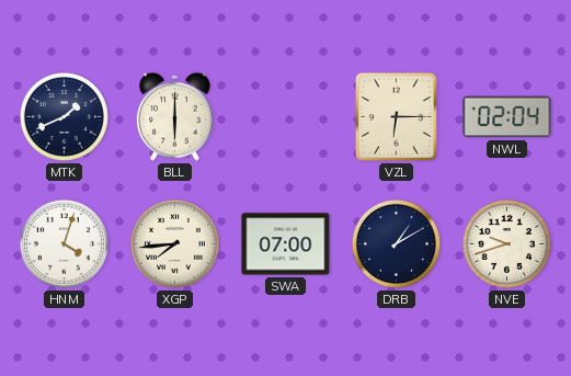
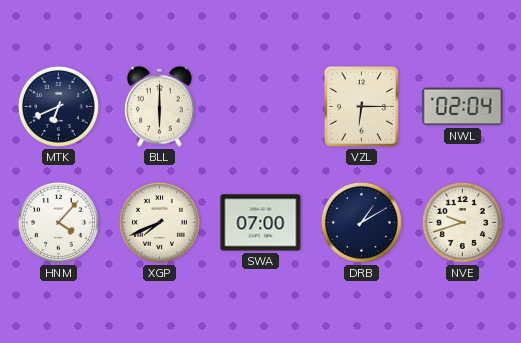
MTK: 1:41 -> 6:41 (58, 106)
HNM: 4:03 -> 4:07 (58, 222)
XGP: 7:44 -> 7:41 (159, 222)
